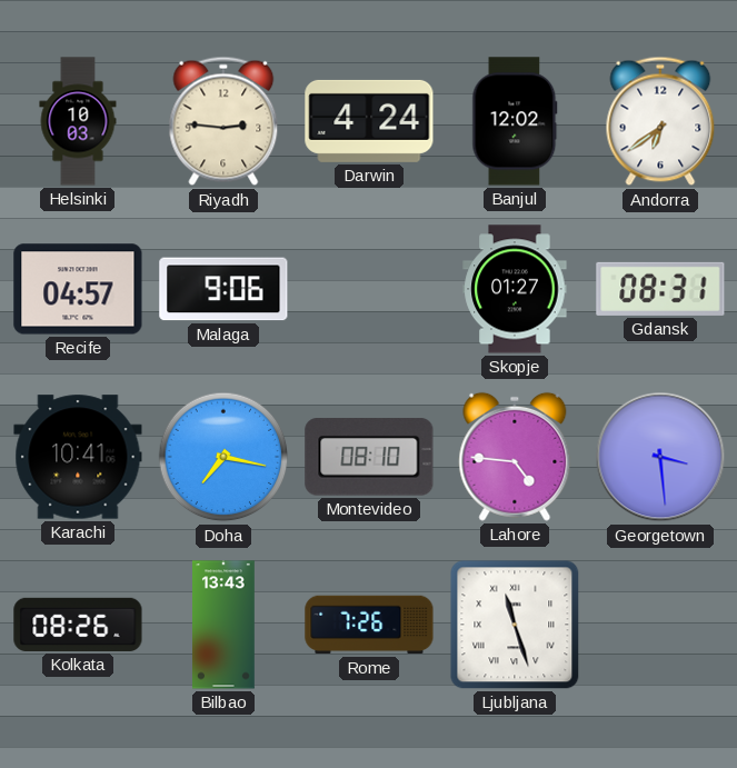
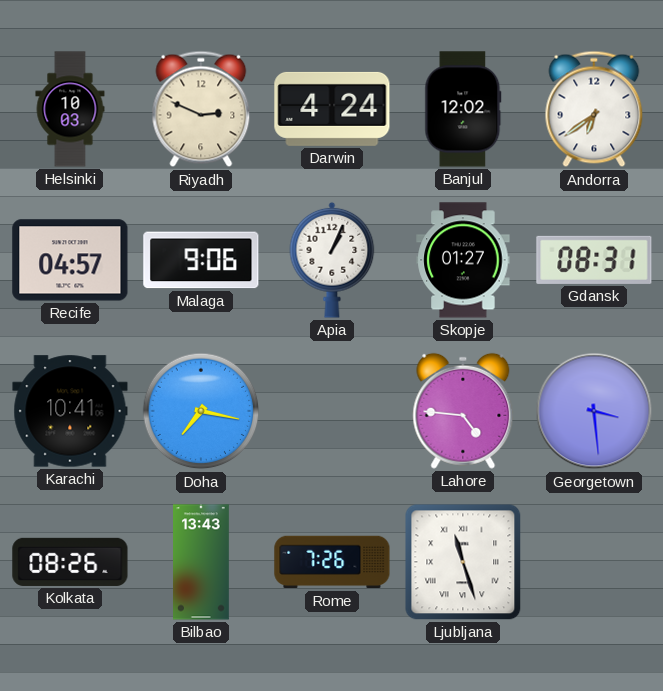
Riyadh: 2:46 -> 2:49 (201, 109)
Apia: none -> 1:04 (332, 260)
Montevideo: 08:10 -> none (369, 457)
